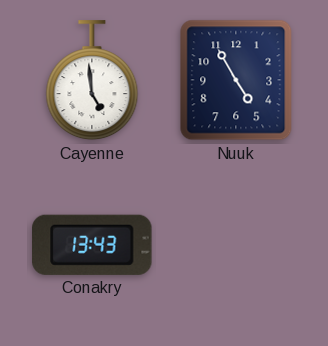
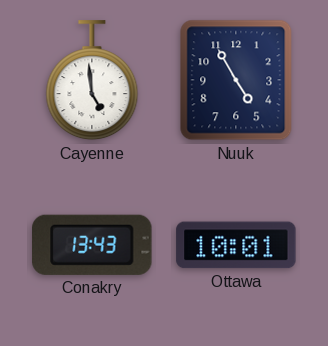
Ottawa: none -> 10:01 (236, 245)
